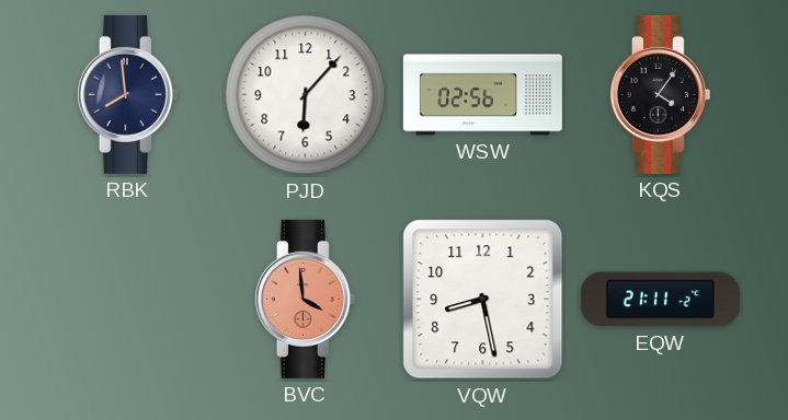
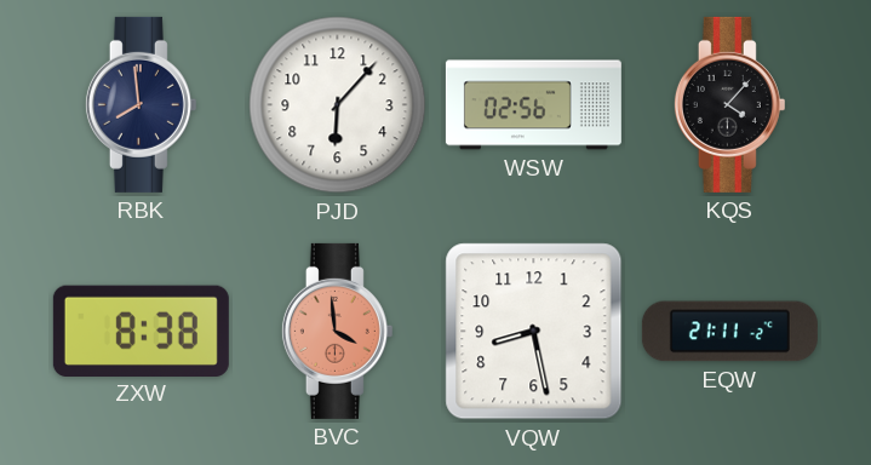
KQS: 4:06 -> 4:07 (729, 104)
ZXW: none -> 8:38 (141, 331)
